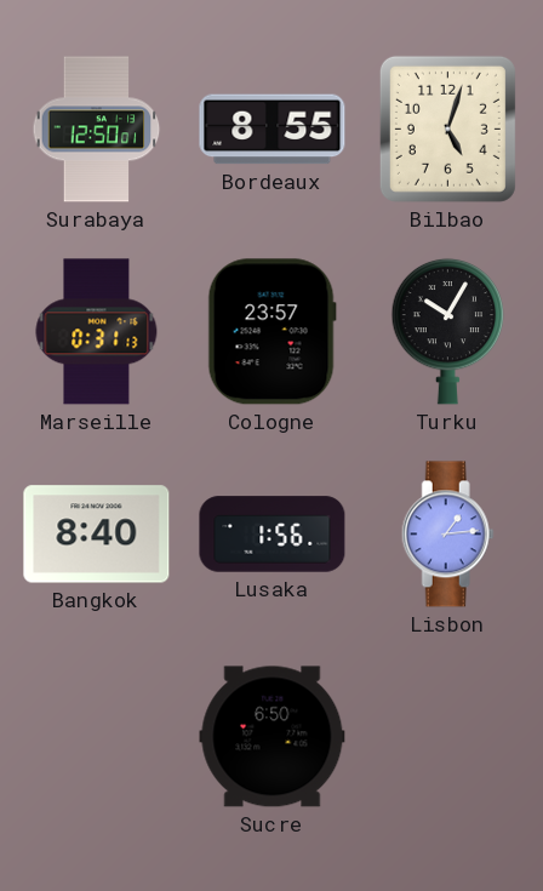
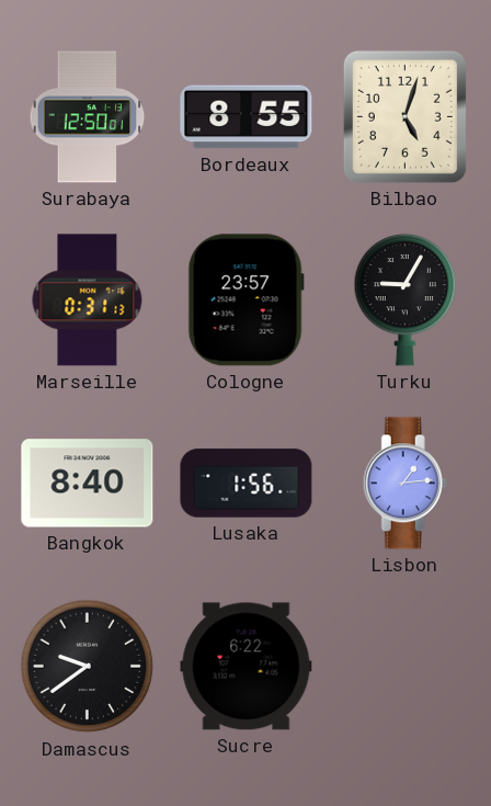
Turku: 10:05 -> 9:05 (406, 299)
Damascus: none -> 9:39 (88, 667)
Sucre: 6:50 -> 6:22 (247, 667)
